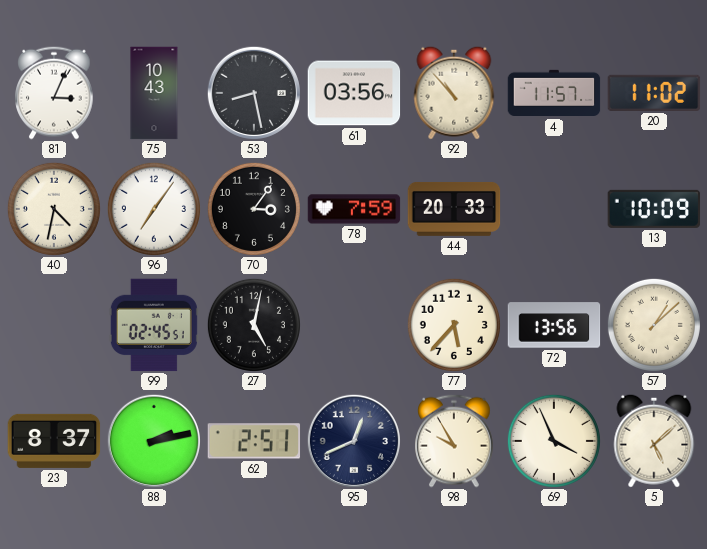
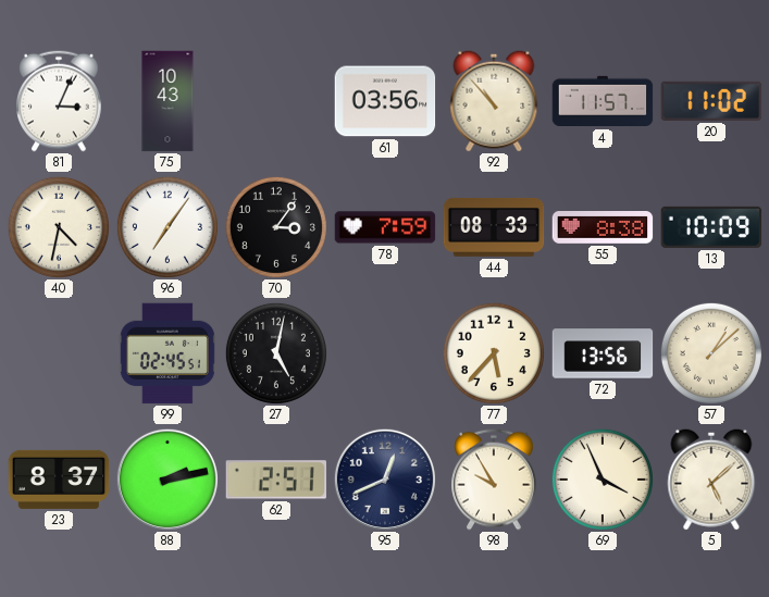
53: 8:28 -> none (254, 93)
44: 20:33 -> 08:33 (494, 227)
55: none -> 8:38 (603, 228)
